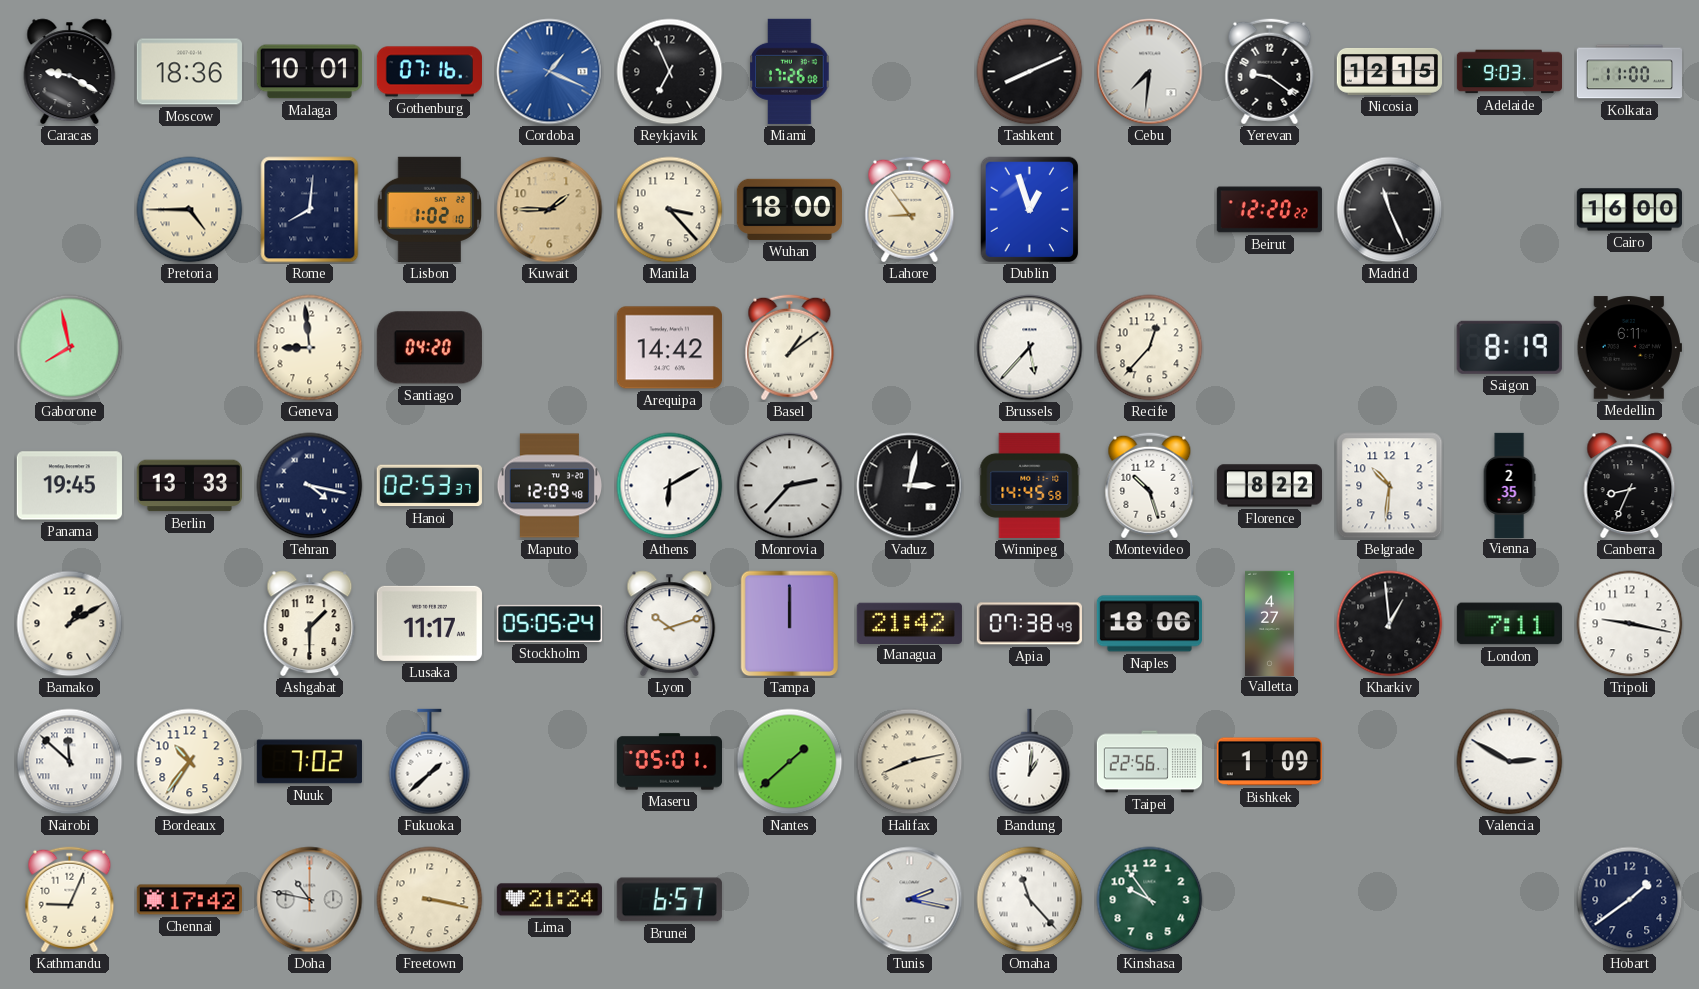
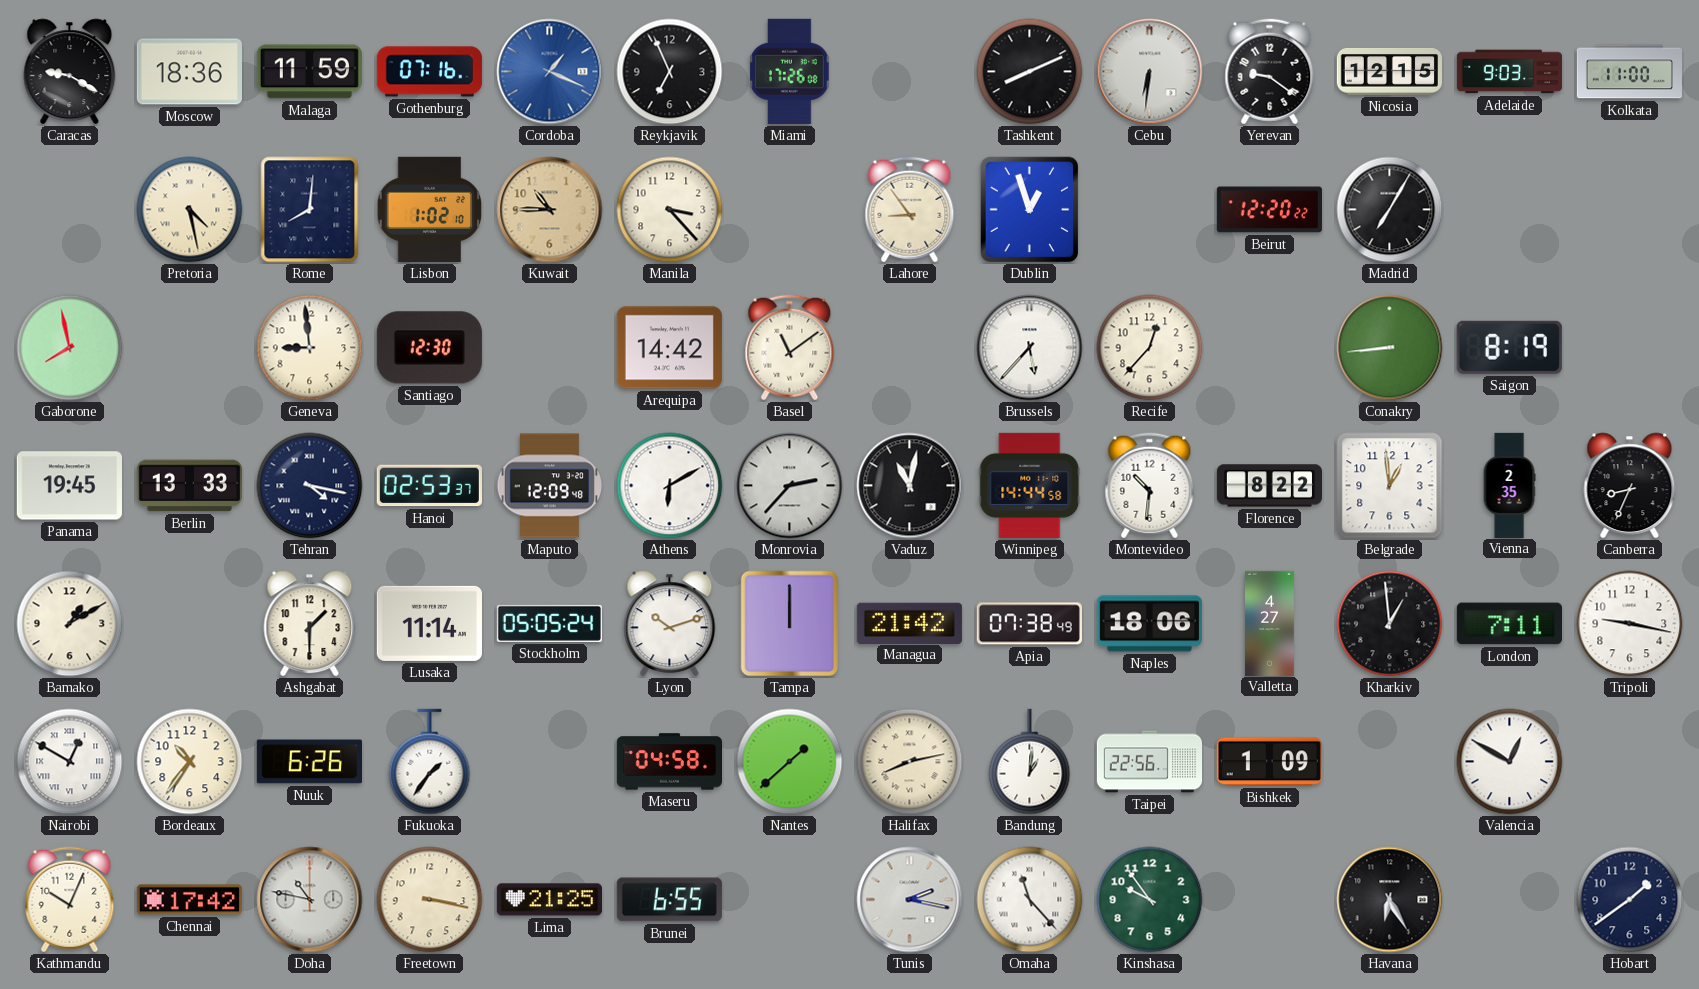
Malaga: 10:01 -> 11:59 (309, 72)
Cebu: 7:31 -> 6:31 (1150, 72)
Pretoria: 4:45 -> 4:28 (190, 210)
Kuwait: 1:45 -> 10:45 (550, 210)
Wuhan: 18:00 -> none (789, 209)
Madrid: 11:26 -> 7:05 (1390, 210)
Cairo: 16:00 -> none (1629, 210)
Santiago: 04:20 -> 12:30 (429, 348)
Basel: 1:09 -> 11:09 (790, 348)
Conakry: none -> 8:44 (1390, 348)
Medellin: 6:11 -> none (1629, 348)
Vaduz: 3:02 -> 11:02 (910, 486)
Winnipeg: 14:45 -> 14:44 (1030, 485)
Montevideo: 10:27 -> 10:31 (1150, 486)
Belgrade: 10:31 -> 12:59 (1390, 486)
Lusaka: 11:17 -> 11:14 (429, 623)
Nairobi: 11:52 -> 12:50 (70, 762)
Nuuk: 7:02 -> 6:26 (309, 762)
Fukuoka: 1:38 -> 1:36 (430, 762)
Maseru: 05:01 -> 04:58 (669, 762)
Valencia: 2:50 -> 12:50 (1510, 762)
Kathmandu: 9:04 -> 10:04 (70, 900)
Lima: 21:24 -> 21:25 (549, 900)
Brunei: 6:57 -> 6:55 (669, 900)
Havana: none -> 6:25 (1390, 900)
